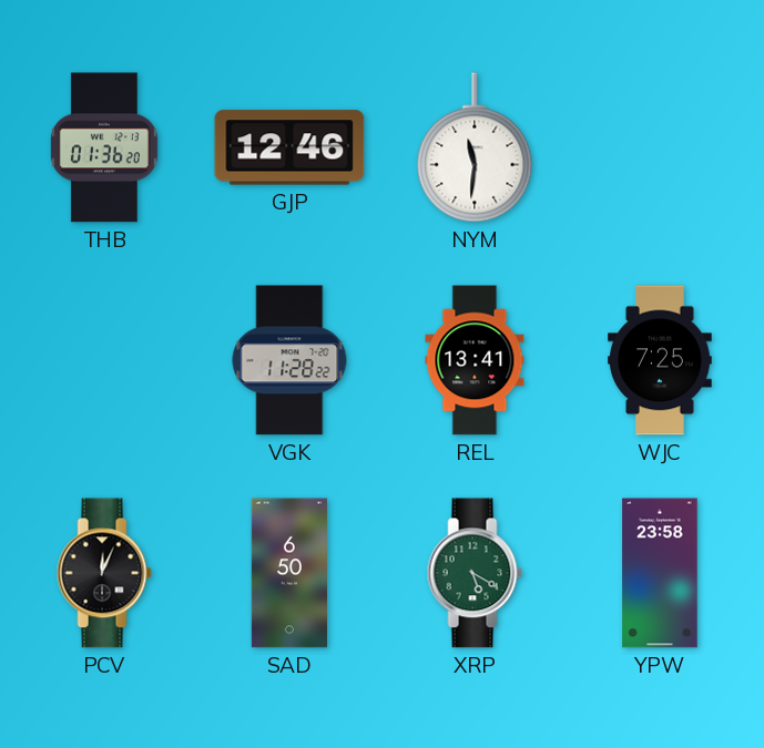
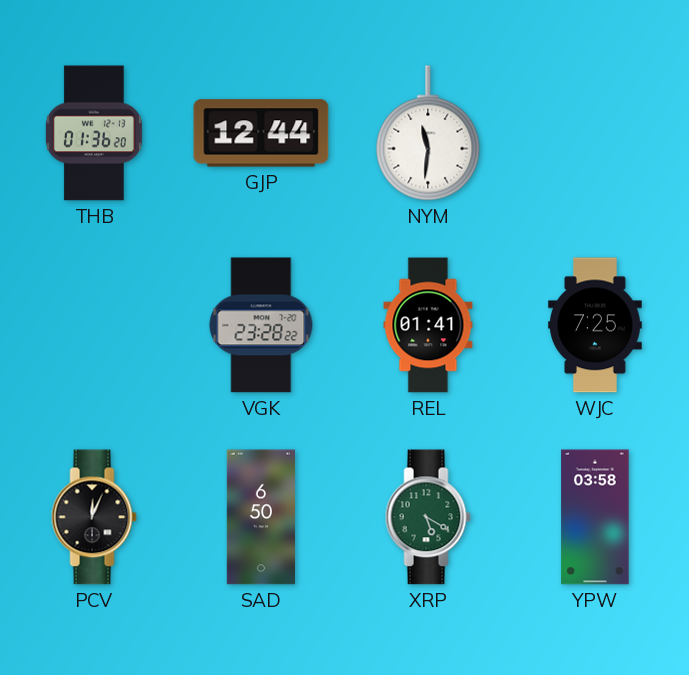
GJP: 12:46 -> 12:44 (261, 133)
VGK: 11:28 -> 23:28 (261, 325)
REL: 13:41 -> 01:41 (428, 325)
YPW: 23:58 -> 03:58 (595, 517)
